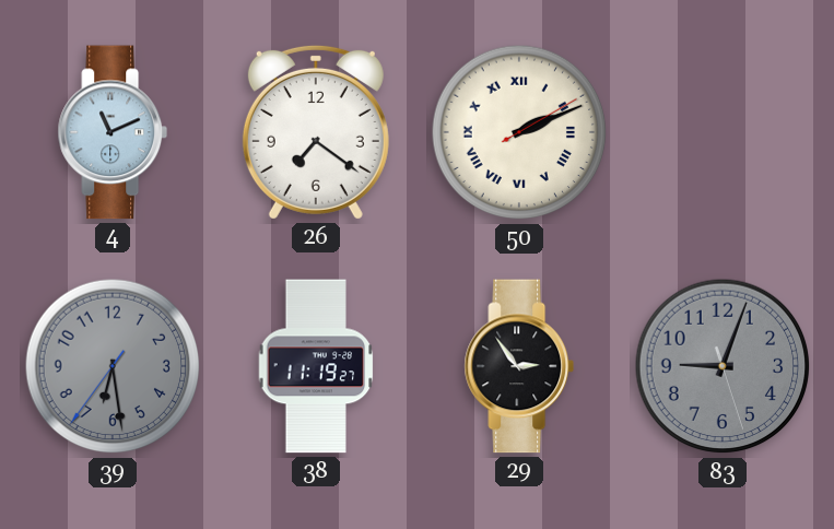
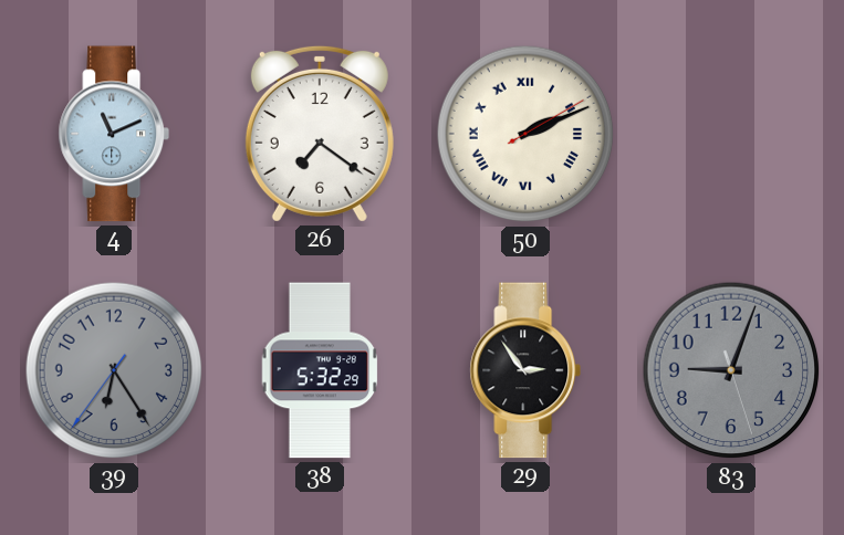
39: 6:28 -> 6:24 (114, 370)
38: 11:19 -> 5:32 (320, 370)
